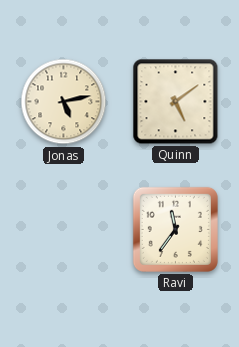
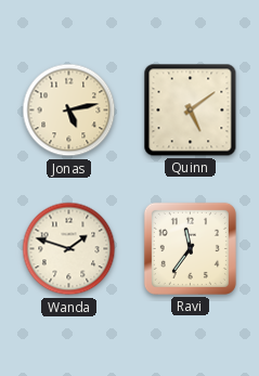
Wanda: none -> 1:48 (69, 249)
